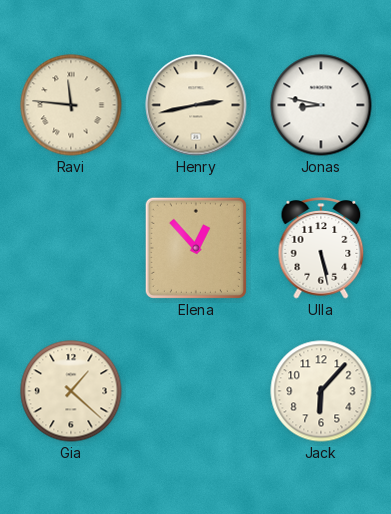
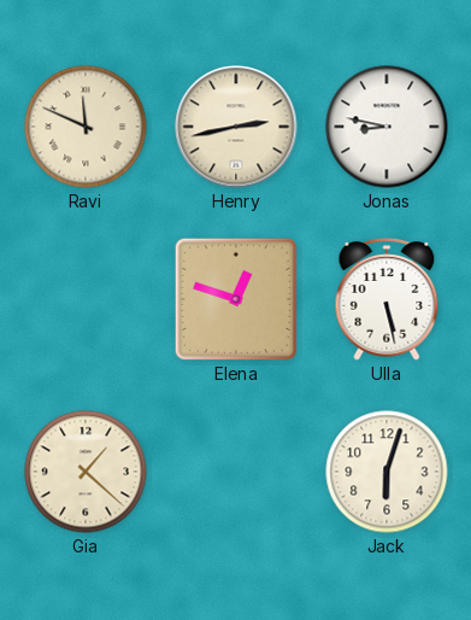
Ravi: 11:46 -> 11:49 (86, 127)
Elena: 12:53 -> 12:48 (236, 299)
Jack: 6:07 -> 6:03 (387, 472)
